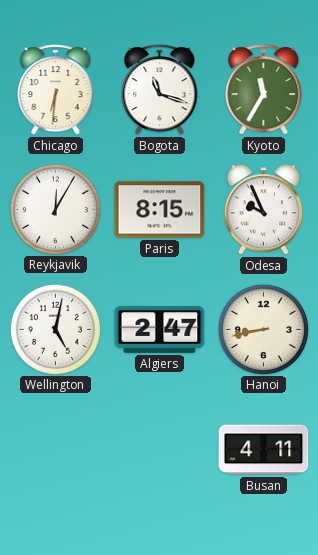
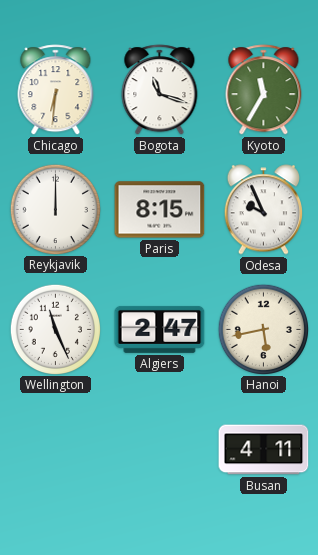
Reykjavik: 12:05 -> 12:00 (55, 209)
Wellington: 5:02 -> 11:26 (55, 329)
Hanoi: 8:43 -> 5:43 (263, 329)
